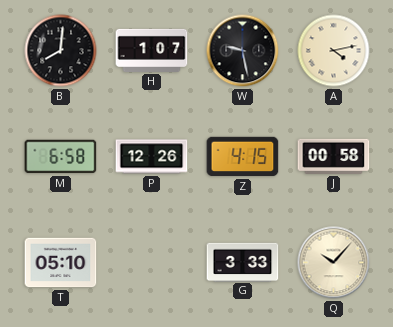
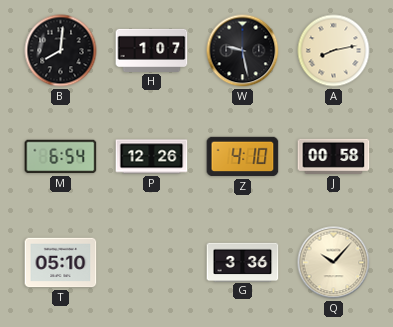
A: 4:13 -> 8:13 (334, 51)
M: 6:58 -> 6:54 (61, 157)
Z: 4:15 -> 4:10 (243, 157)
G: 3:33 -> 3:36 (243, 262)
